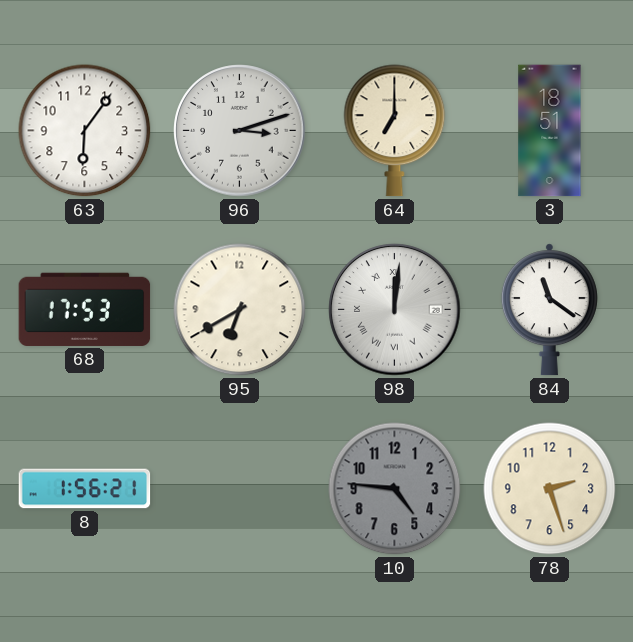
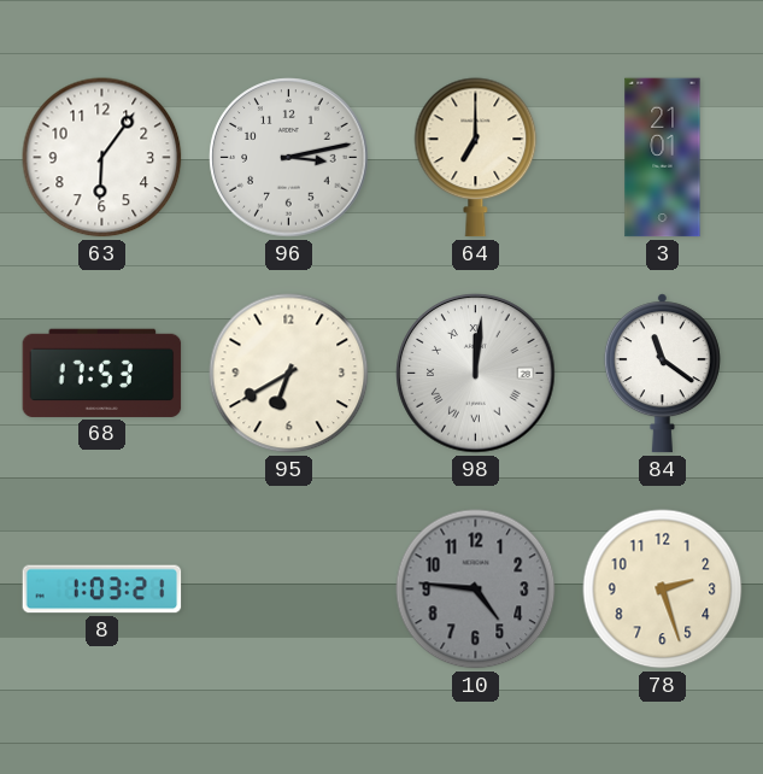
96: 3:12 -> 3:13 (289, 158)
3: 18:51 -> 21:01 (663, 158)
8: 1:56 -> 1:03 (102, 590)
